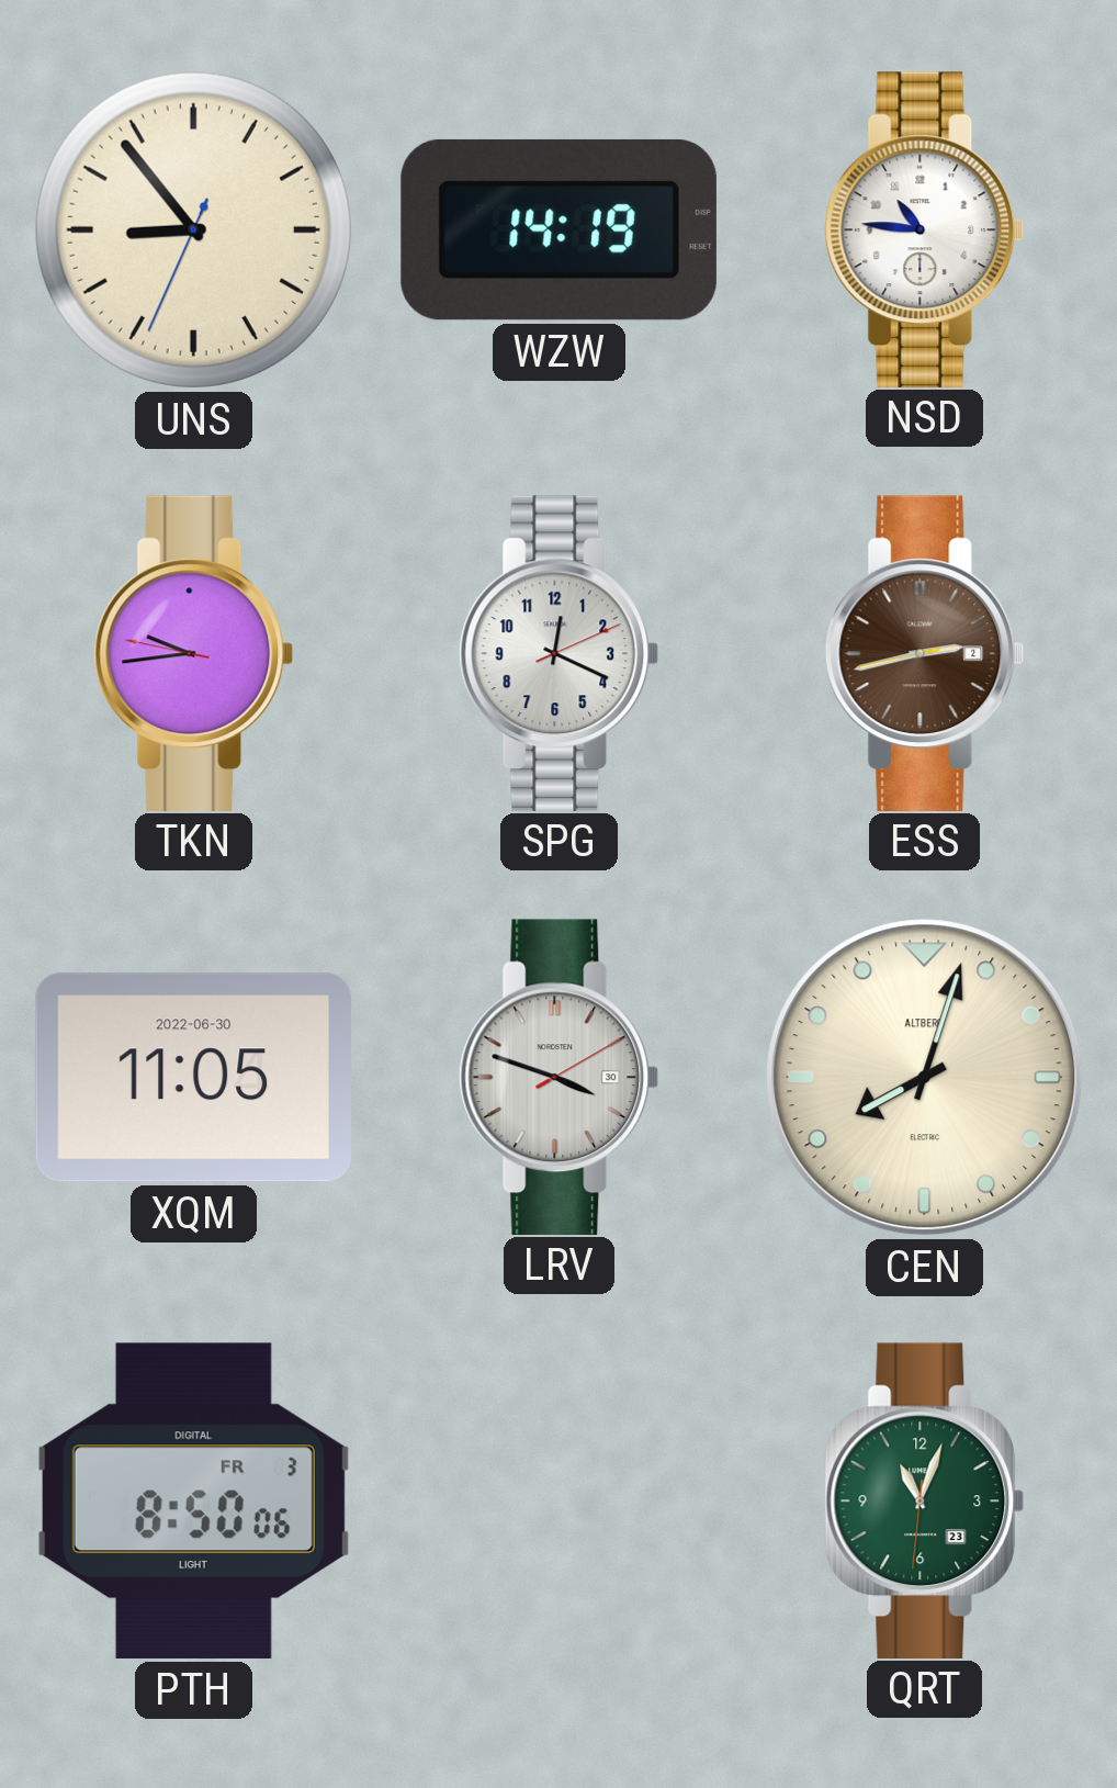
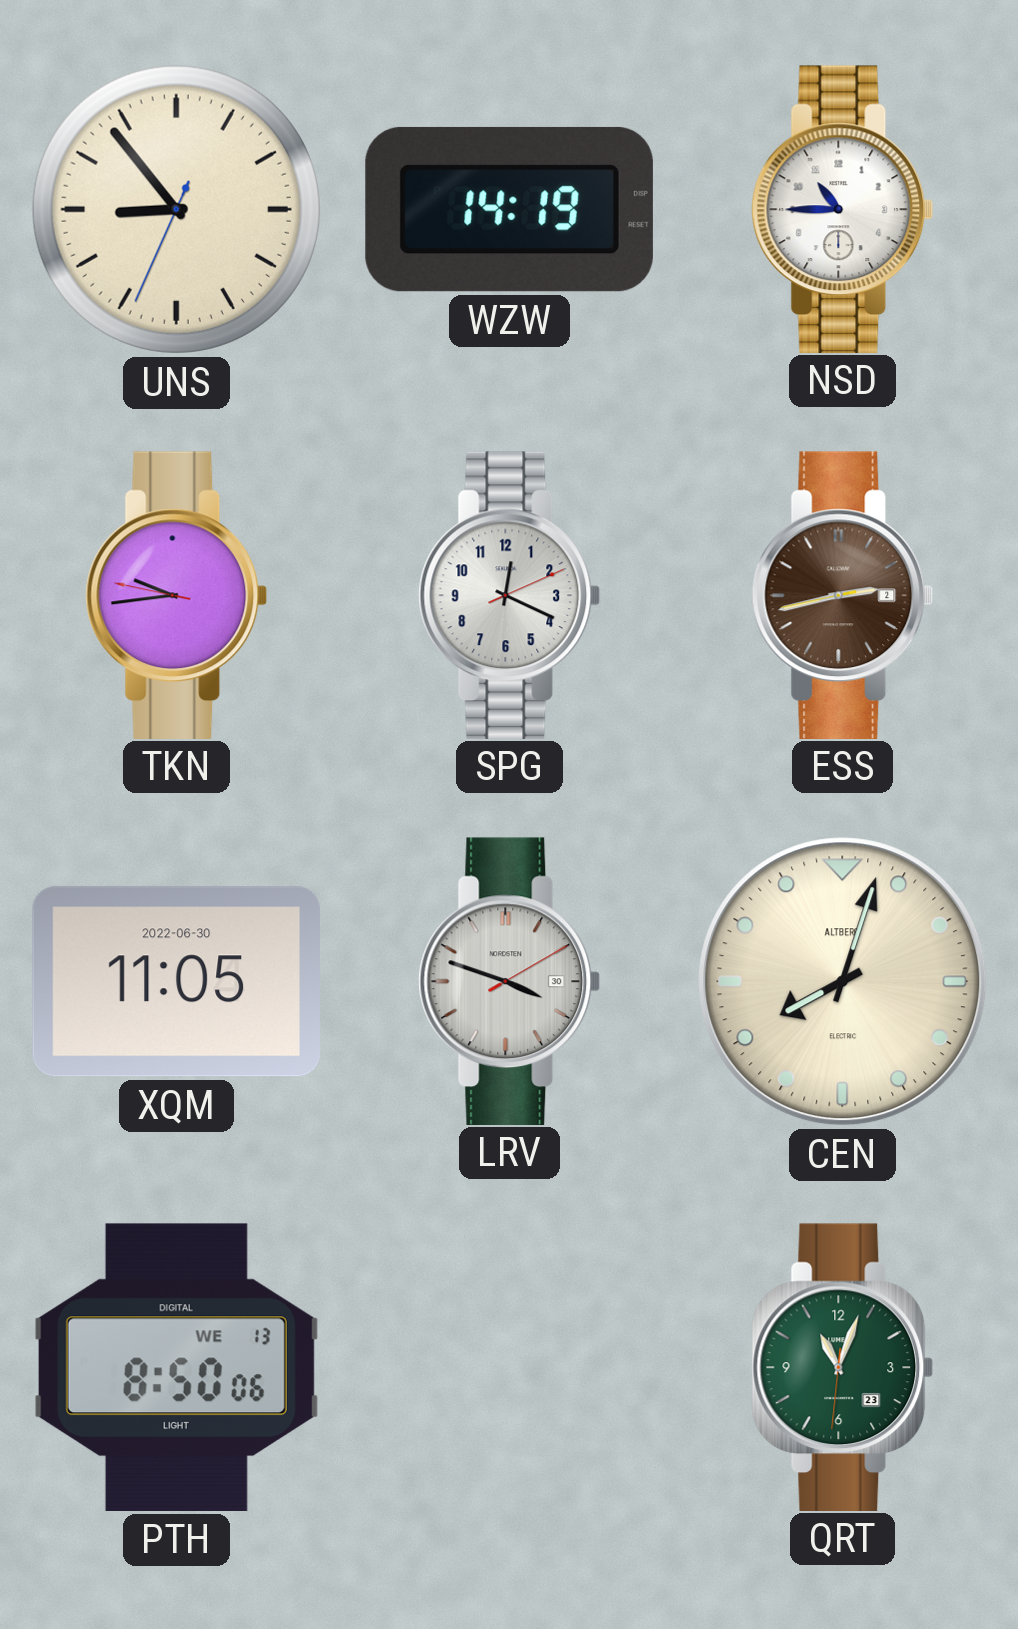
NSD: 10:46 -> 10:45 (843, 209)
PTH date: FR 3 -> WE 13 (176, 1367)
